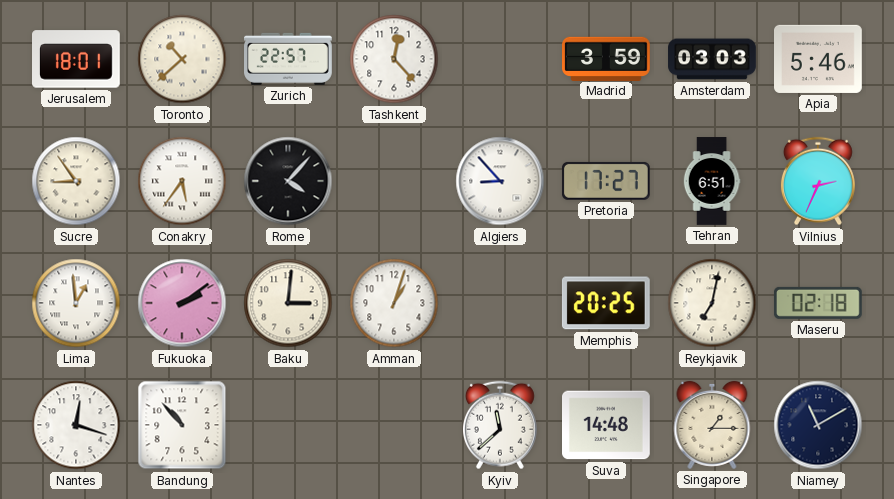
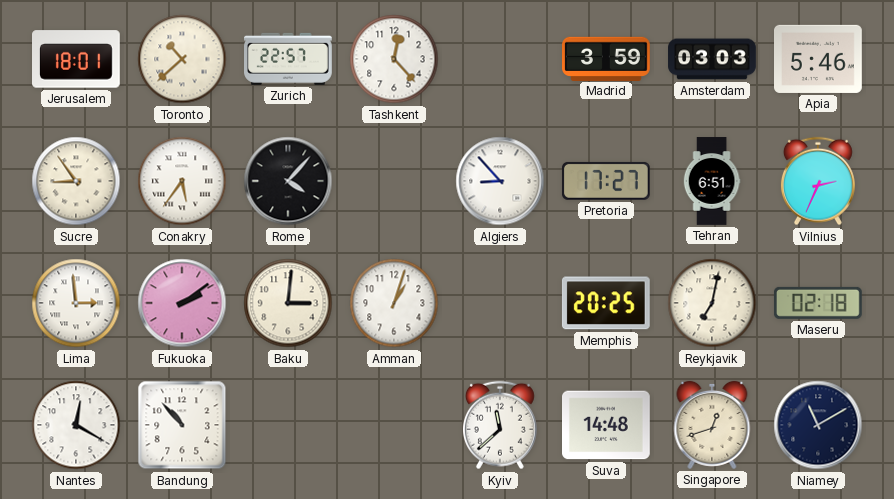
Lima: 12:59 -> 2:59 (76, 303)
Nantes: 12:18 -> 12:20 (76, 425)
Singapore: 1:15 -> 12:42 (712, 425)
